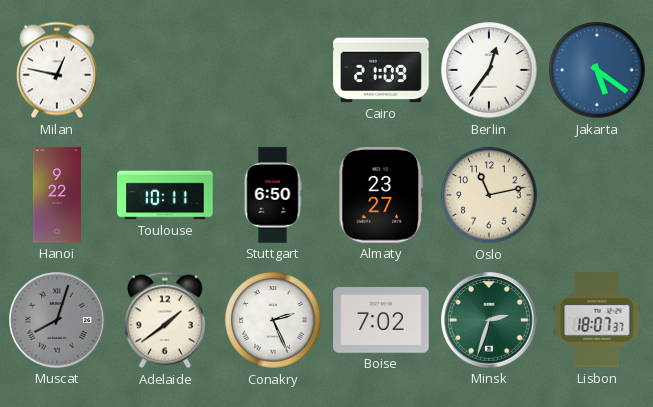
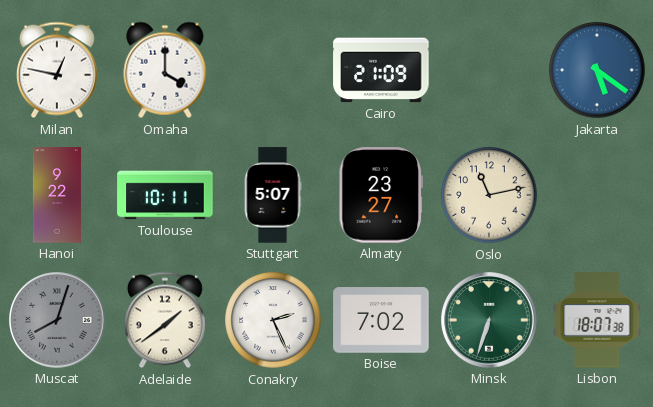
Omaha: none -> 4:00 (165, 70)
Berlin: 12:36 -> none (489, 70)
Stuttgart: 6:50 -> 5:07 (273, 195)
Minsk: 2:33 -> 6:33 (489, 320)
Lisbon: 18:07:37 -> 18:07:38 (597, 320)
